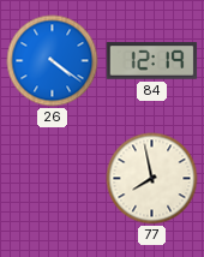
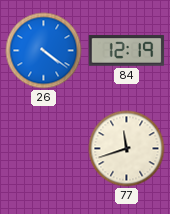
77: 7:58 -> 11:42 (127, 149)
